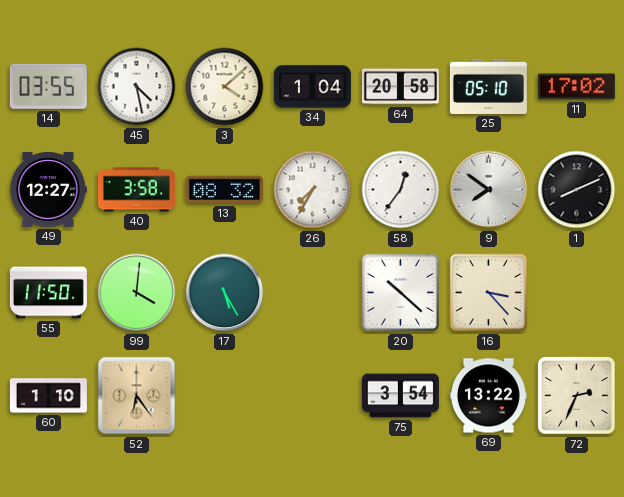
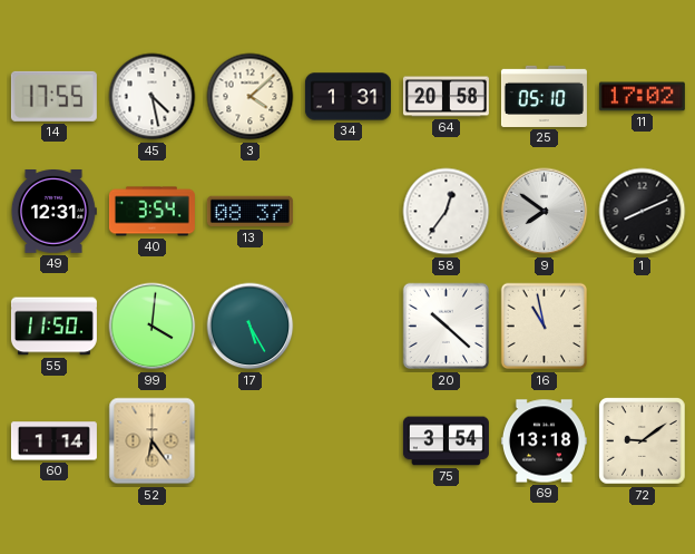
14: 03:55 -> 17:55 (53, 96)
34: 1:04 -> 1:31 (347, 97)
49: 12:27 -> 12:31 (53, 212)
40: 3:58 -> 3:54 (151, 212)
13: 08:32 -> 08:37 (249, 212)
26: 7:35 -> none (313, 190)
16: 3:23 -> 10:58 (545, 327)
60: 1:10 -> 1:14 (53, 441)
69: 13:22 -> 13:18 (544, 441)
72: 2:34 -> 9:09 (643, 441)
